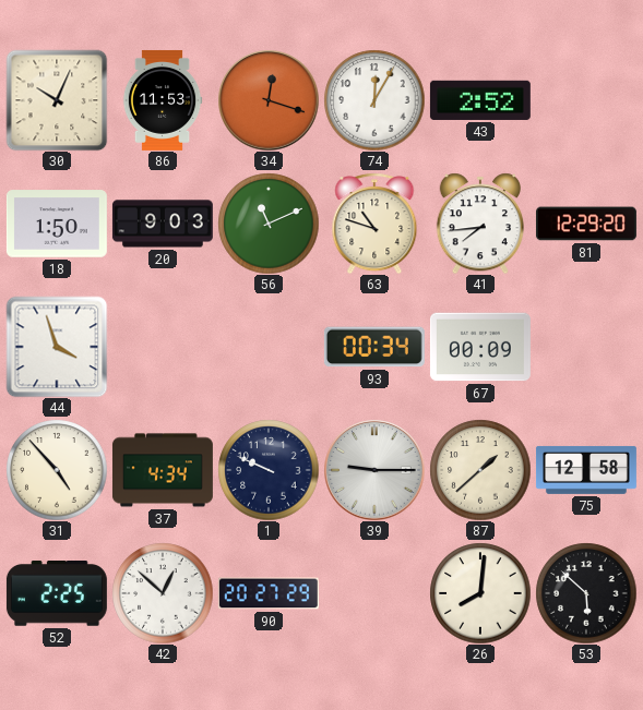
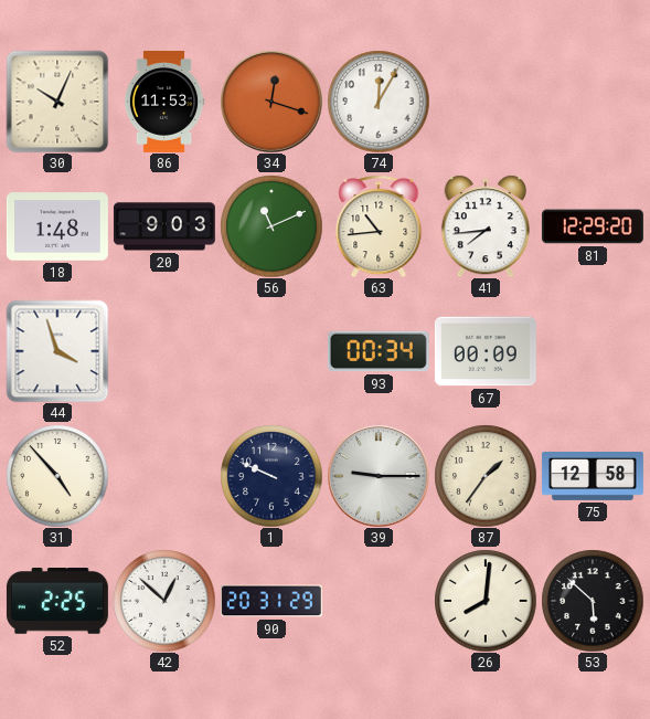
43: 2:52 -> none (480, 100)
18: 1:50 -> 1:48 (57, 226)
63: 10:48 -> 10:44 (379, 226)
37: 4:34 -> none (163, 470)
87: 1:38 -> 1:36 (486, 476)
90: 20:27 -> 20:31 (271, 601)
